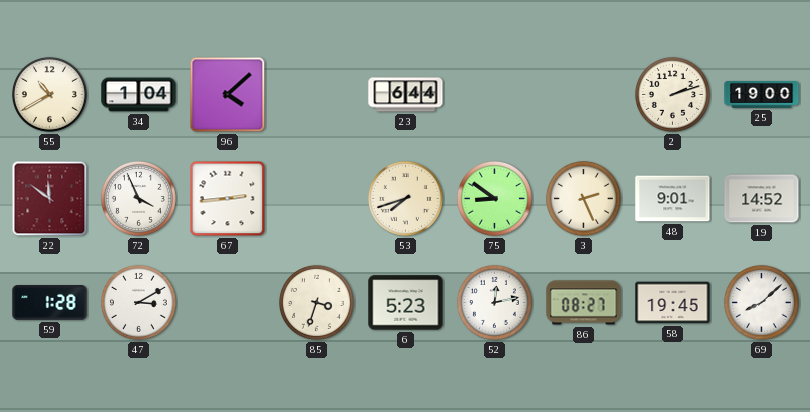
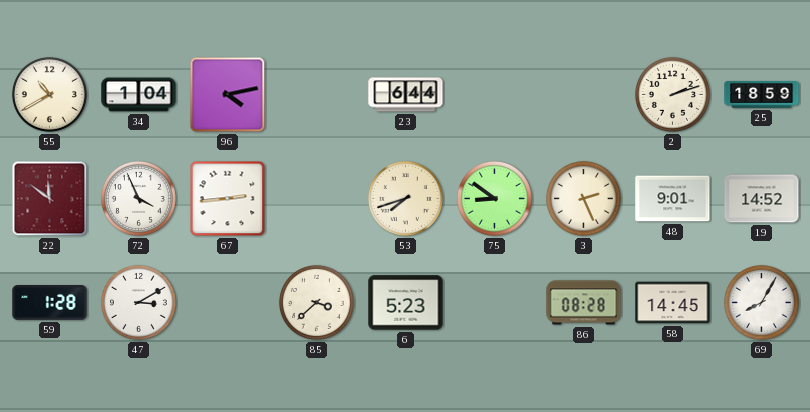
96: 4:08 -> 4:13 (228, 95)
25: 19:00 -> 18:59 (762, 94)
85: 3:33 -> 3:38 (316, 302)
52: 12:13 -> none (494, 302)
86: 08:27 -> 08:28 (584, 303)
58: 19:45 -> 14:45 (673, 303)
69: 8:08 -> 8:05 (761, 302)
